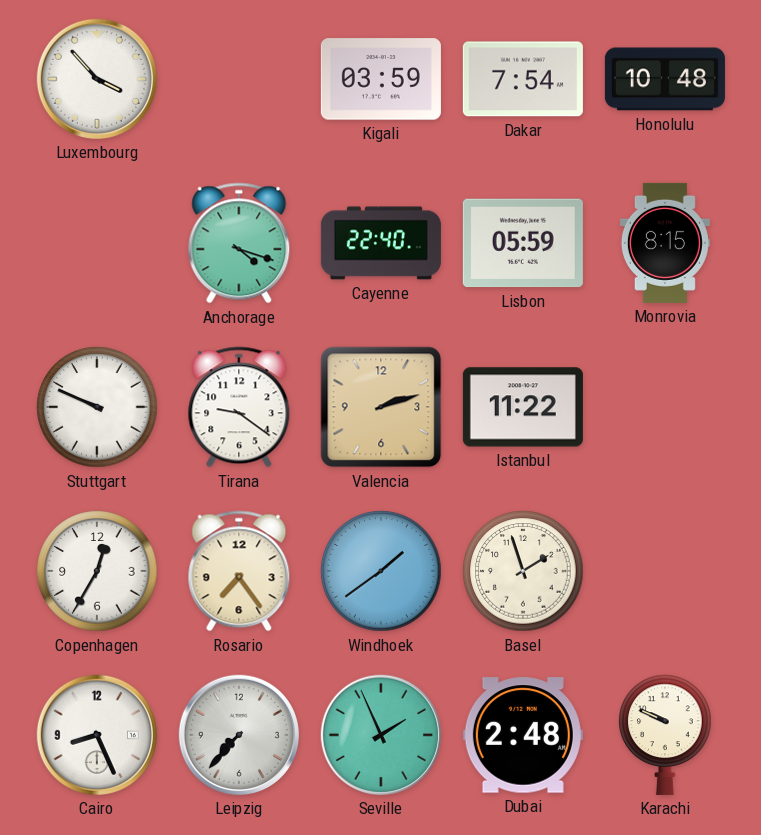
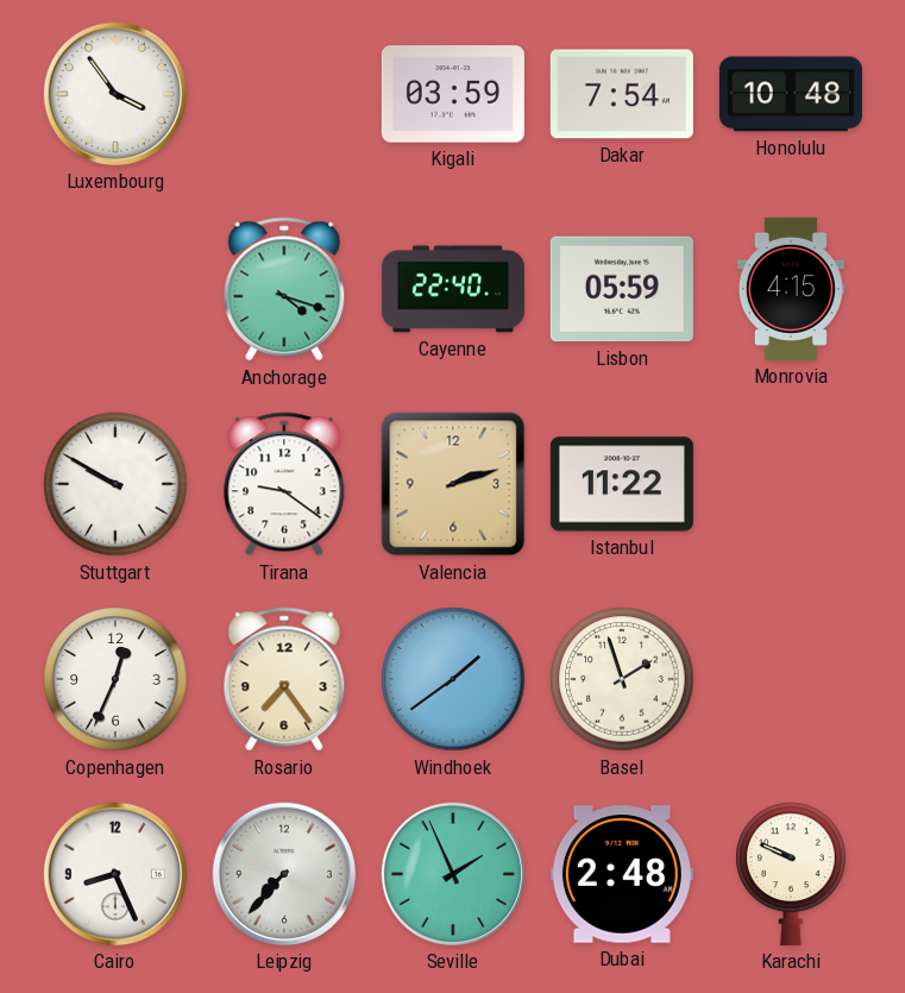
Luxembourg: 3:53 -> 3:54 (115, 94)
Monrovia: 8:15 -> 4:15 (791, 289)
Stuttgart: 9:49 -> 9:50 (115, 484)
Copenhagen: 12:35 -> 12:34 (115, 679)
